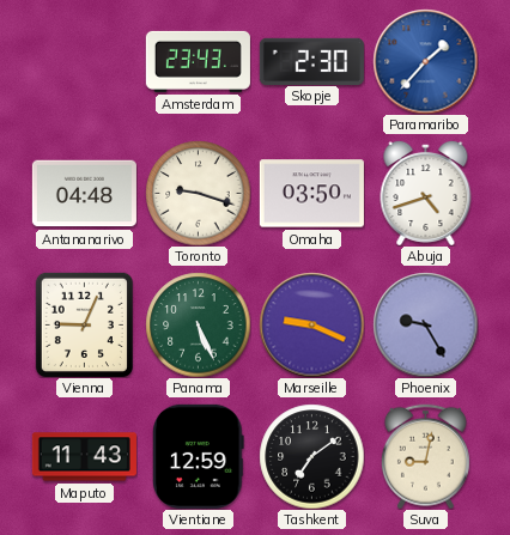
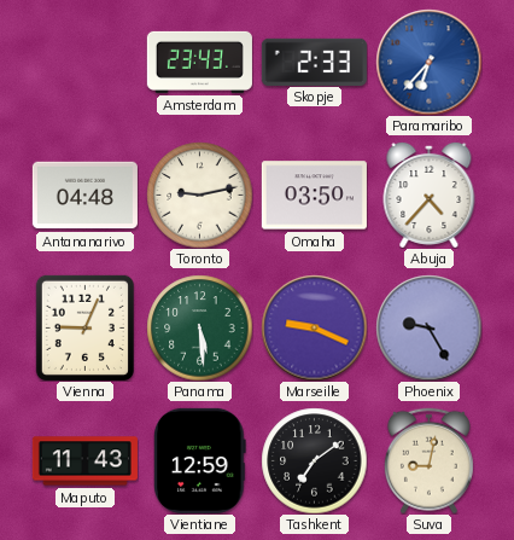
Skopje: 2:30 -> 2:33 (314, 62)
Paramaribo: 1:37 -> 6:37 (428, 62)
Toronto: 9:18 -> 9:13 (199, 194)
Abuja: 4:42 -> 4:37 (430, 194)
Panama: 5:26 -> 5:29 (199, 327)
